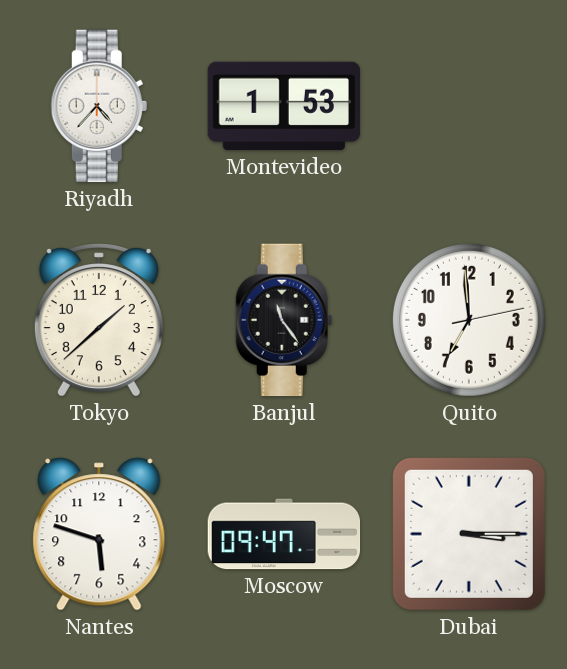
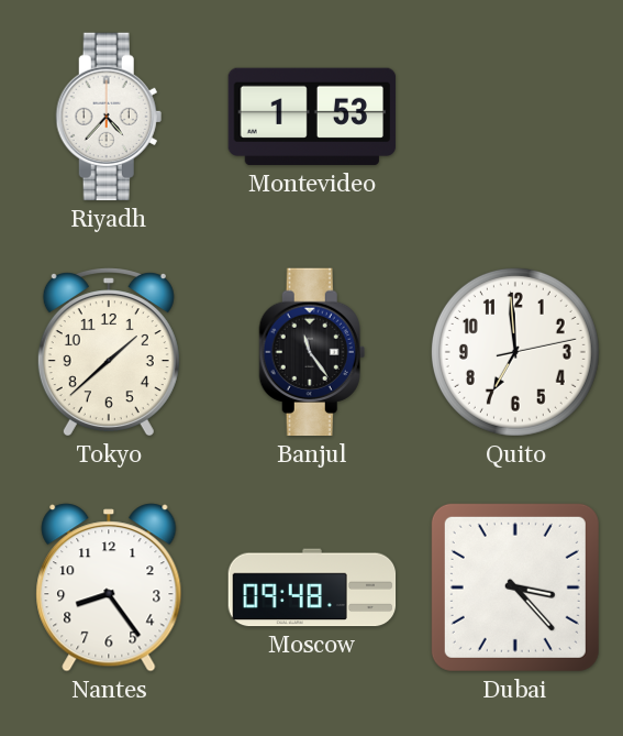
Nantes: 5:48 -> 8:24 (109, 587)
Moscow: 09:47 -> 09:48 (312, 587)
Dubai: 3:15 -> 3:23 (515, 587)
